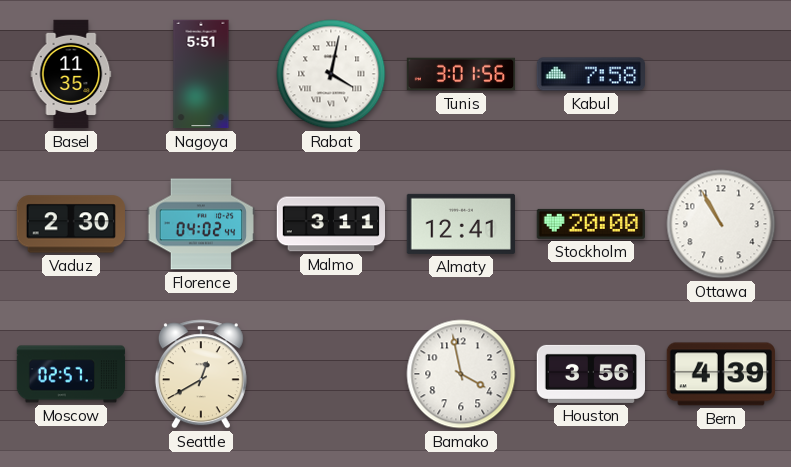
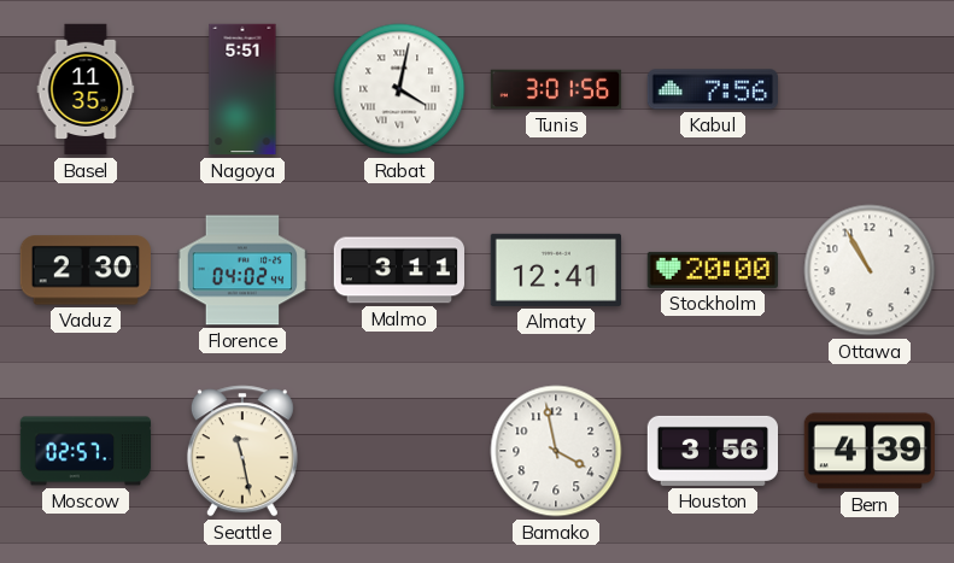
Kabul: 7:58 -> 7:56 (712, 89)
Seattle: 12:40 -> 11:28 (242, 451)
